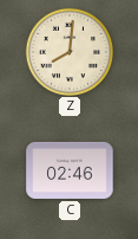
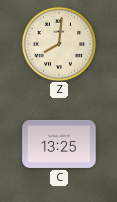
C: 02:46 -> 13:25 (59, 144)
